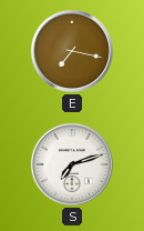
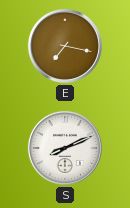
S: 7:12 -> 8:11 (65, 148)
